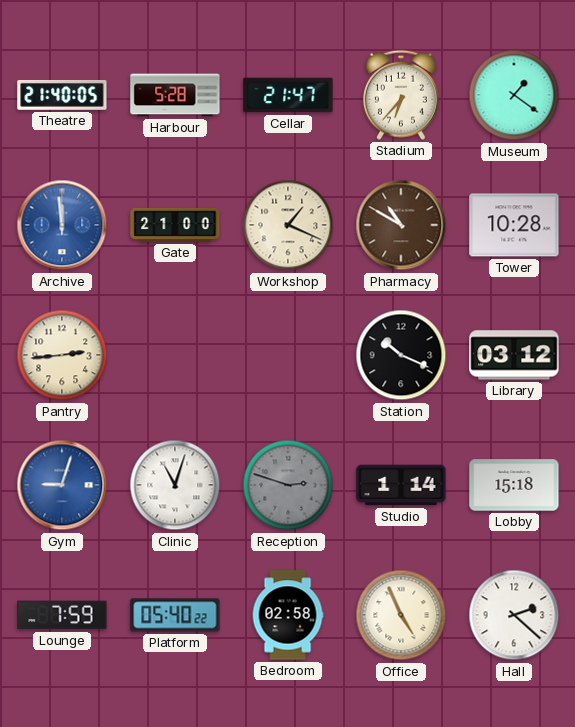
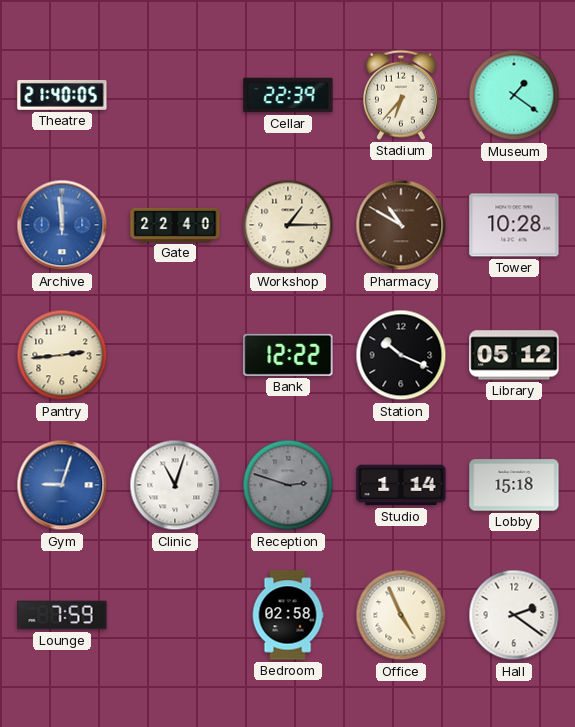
Harbour: 5:28 -> none (175, 95)
Cellar: 21:47 -> 22:39 (288, 95)
Gate: 21:00 -> 22:40 (175, 225)
Workshop: 1:19 -> 1:15 (288, 225)
Bank: none -> 12:22 (288, 355)
Library: 03:12 -> 05:12 (514, 355)
Platform: 05:40 -> none (175, 615)
Hall: 2:22 -> 2:21 (514, 615)
